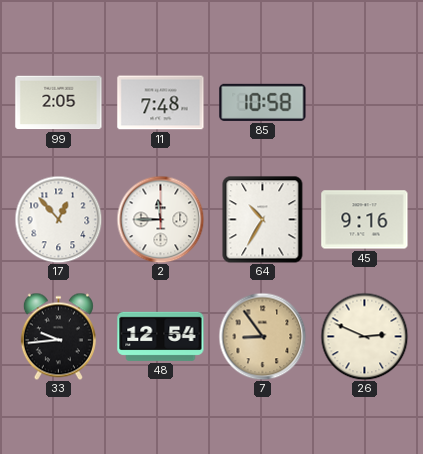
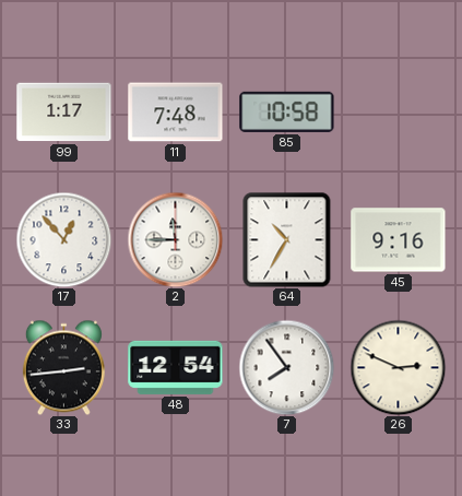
99: 2:05 -> 1:17 (64, 113)
33: 9:44 -> 2:44 (63, 367)
7: 8:54 -> 7:54 (286, 367)
7 dial: champagne -> white (286, 367)
